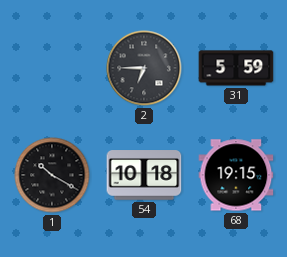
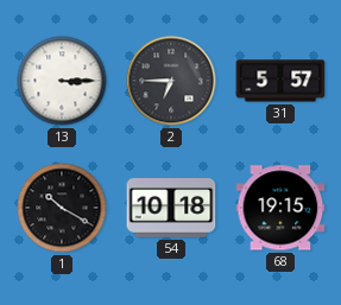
13: none -> 3:15 (62, 81)
31: 5:59 -> 5:57 (280, 81)
